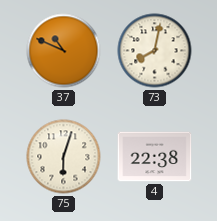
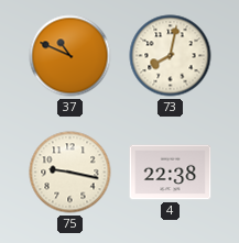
75: 6:03 -> 9:17 (70, 173)
